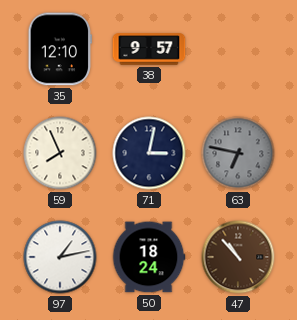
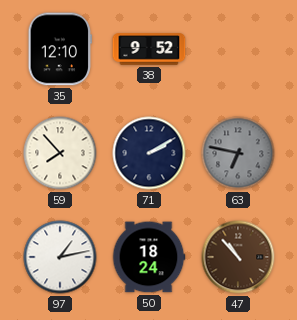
38: 9:57 -> 9:52 (149, 49)
59: 7:56 -> 7:53 (60, 153)
71: 3:02 -> 2:10 (149, 153)
